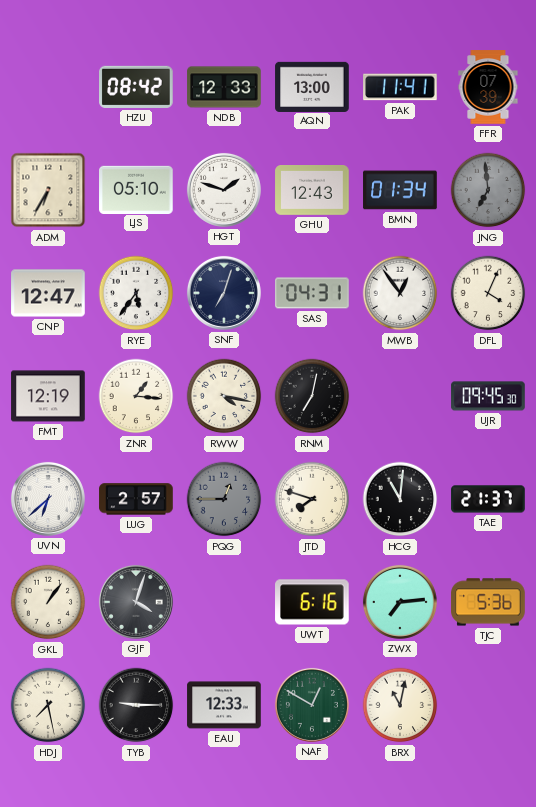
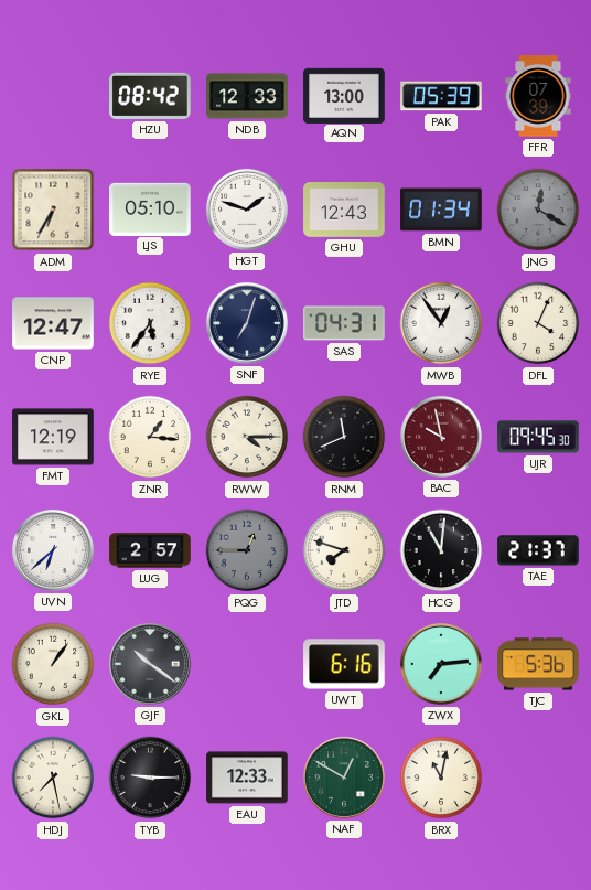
PAK: 11:41 -> 05:39 (441, 96)
JNG: 6:59 -> 12:20 (538, 210)
RWW: 4:17 -> 4:15 (247, 437)
RNM: 7:02 -> 11:41 (344, 437)
BAC: none -> 9:58 (441, 437)
GJF: 4:03 -> 10:21 (150, 664)
